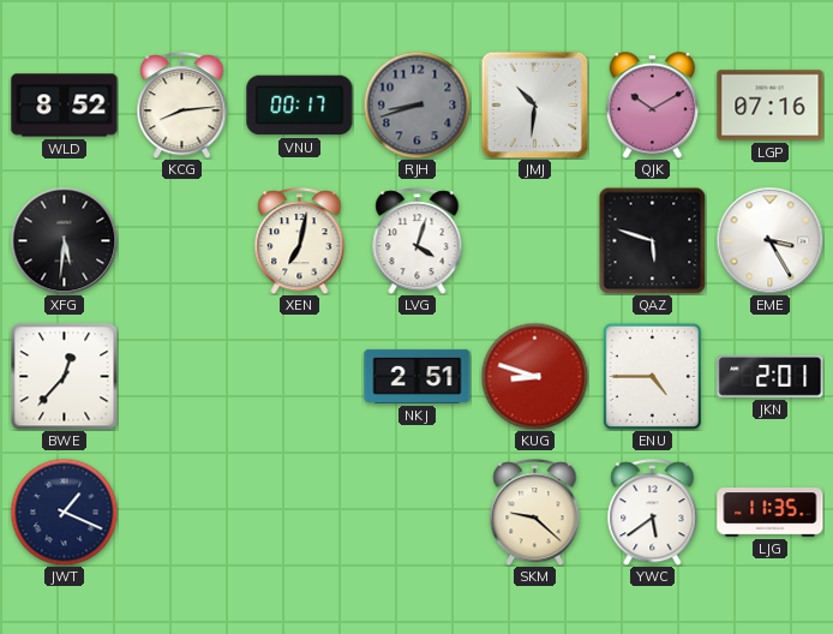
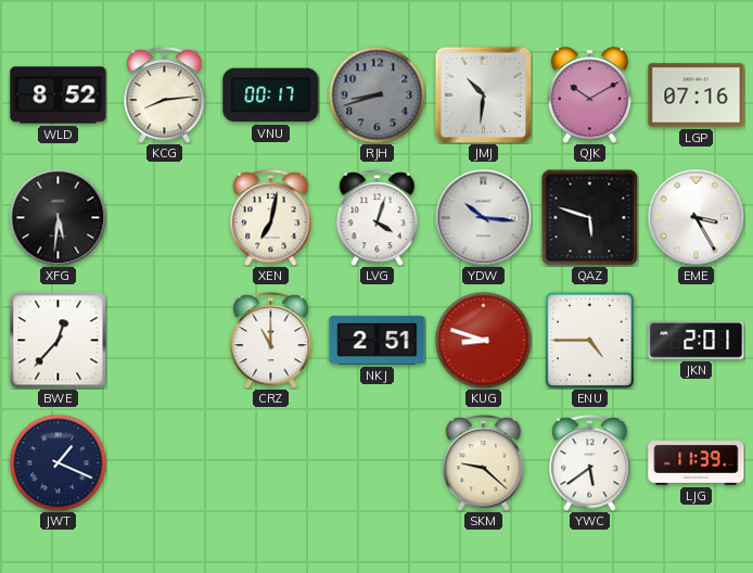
YDW: none -> 10:16 (483, 217)
CRZ: none -> 11:00 (271, 341)
LJG: 11:35 -> 11:39 (697, 463)
